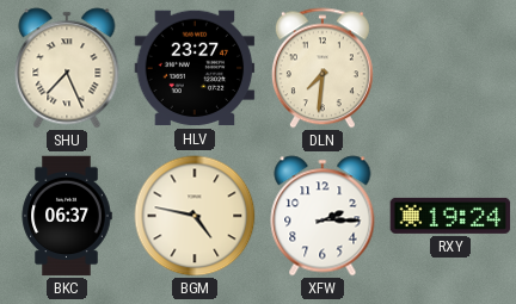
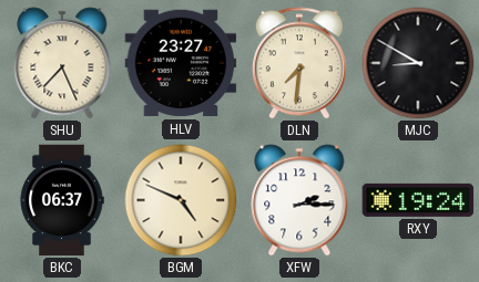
MJC: none -> 8:50 (418, 63)
BGM: 4:47 -> 4:49 (181, 200)
